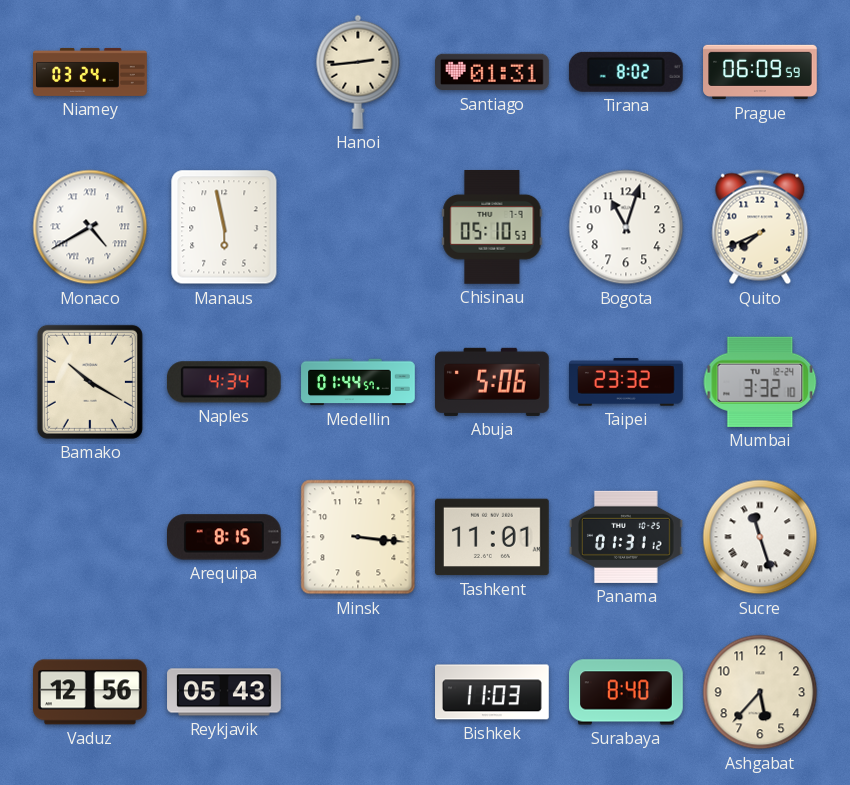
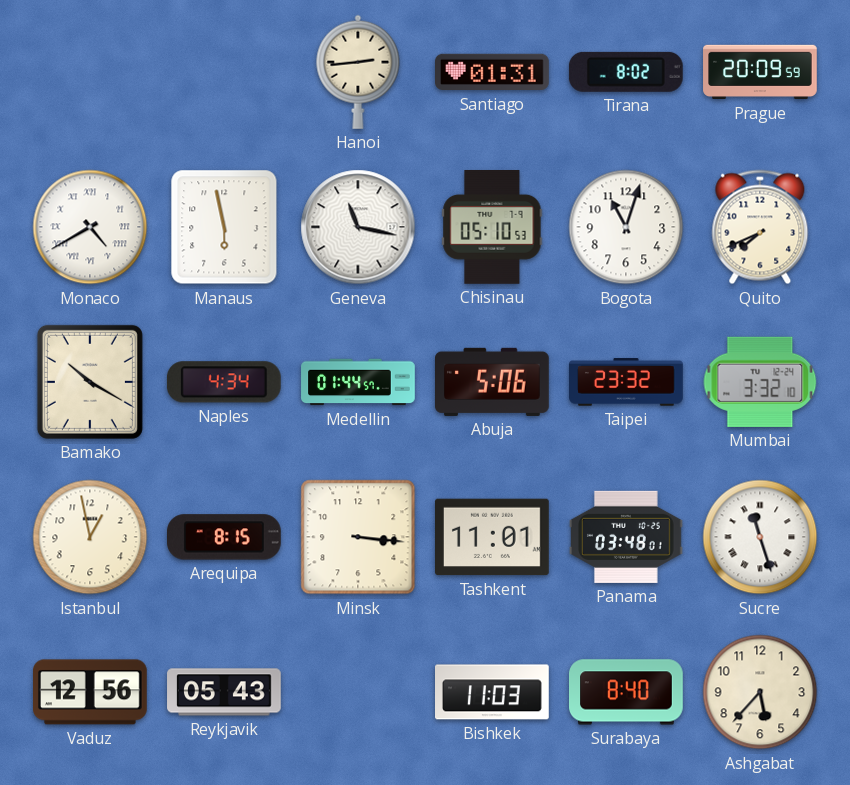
Niamey: 03:24 -> none (90, 72)
Prague: 06:09 -> 20:09 (760, 72)
Geneva: none -> 11:17 (358, 227)
Istanbul: none -> 12:58 (90, 537)
Panama: 01:31 -> 03:48 (627, 537)
